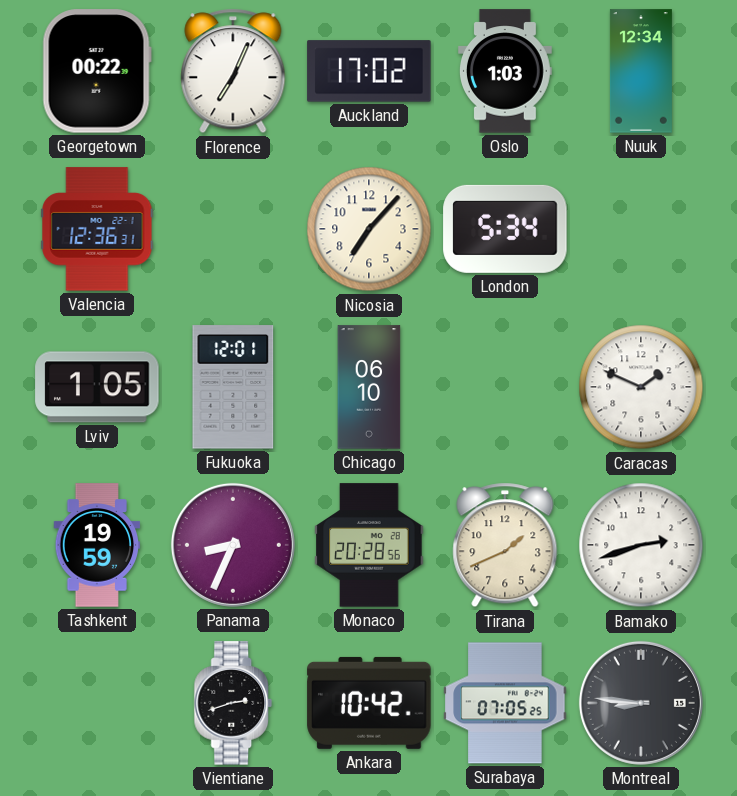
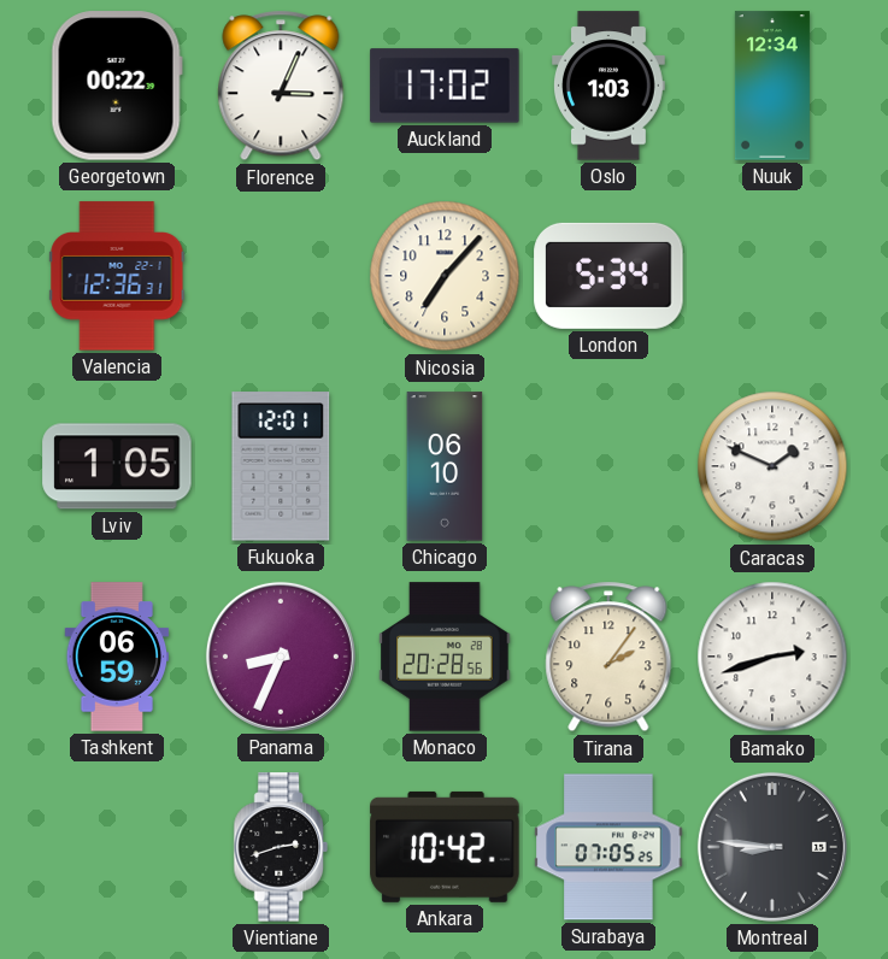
Florence: 7:04 -> 3:04 (281, 86)
Tashkent: 19:59 -> 06:59 (117, 657)
Tirana: 1:41 -> 2:06 (608, 657)
